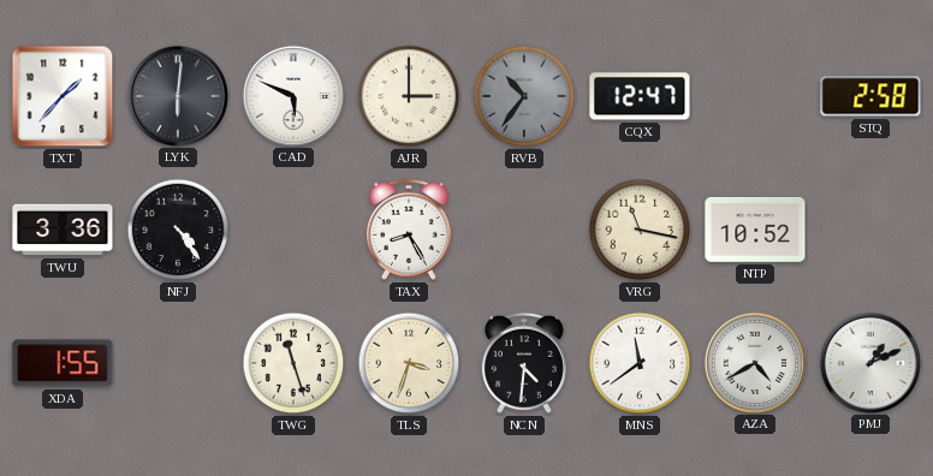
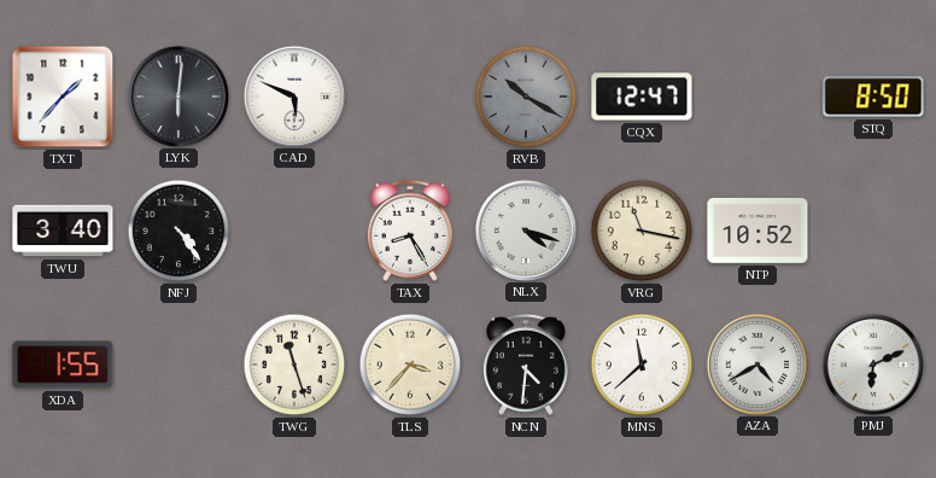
AJR: 3:00 -> none (409, 96)
RVB: 10:36 -> 10:20 (526, 97)
STQ: 2:58 -> 8:50 (873, 97)
TWU: 3:36 -> 3:40 (63, 231)
NLX: none -> 4:18 (525, 229)
TLS: 3:33 -> 3:37 (410, 365)
MNS: 11:39 -> 11:38 (642, 365)
PMJ: 1:11 -> 6:11 (872, 363)
